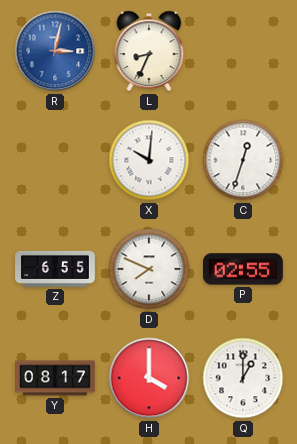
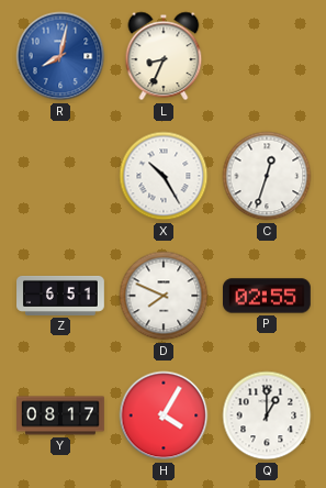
R: 3:02 -> 8:02 (60, 56)
X: 10:01 -> 10:25 (164, 176)
Z: 6:55 -> 6:51 (60, 296)
H: 4:00 -> 4:05 (164, 415)
